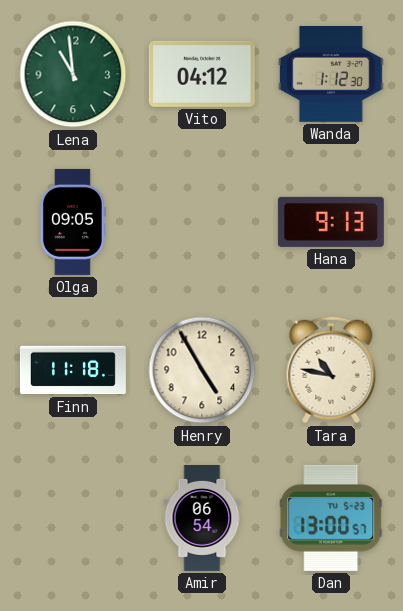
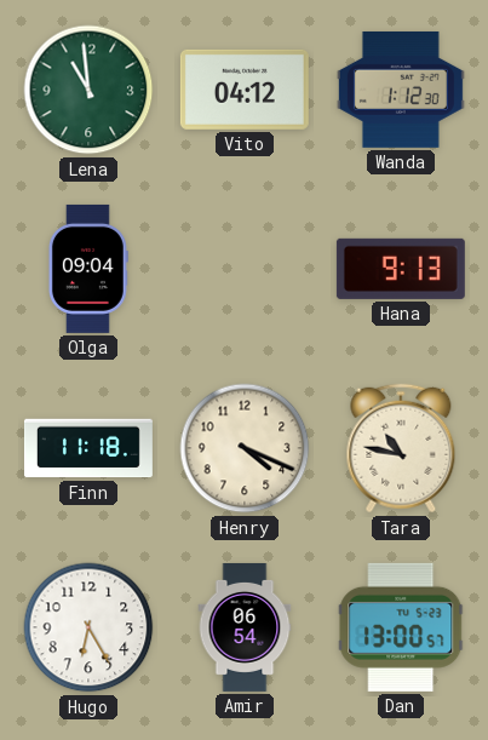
Olga: 09:05 -> 09:04 (88, 269)
Henry: 4:55 -> 4:19 (245, 448)
Hugo: none -> 6:25 (88, 627)
